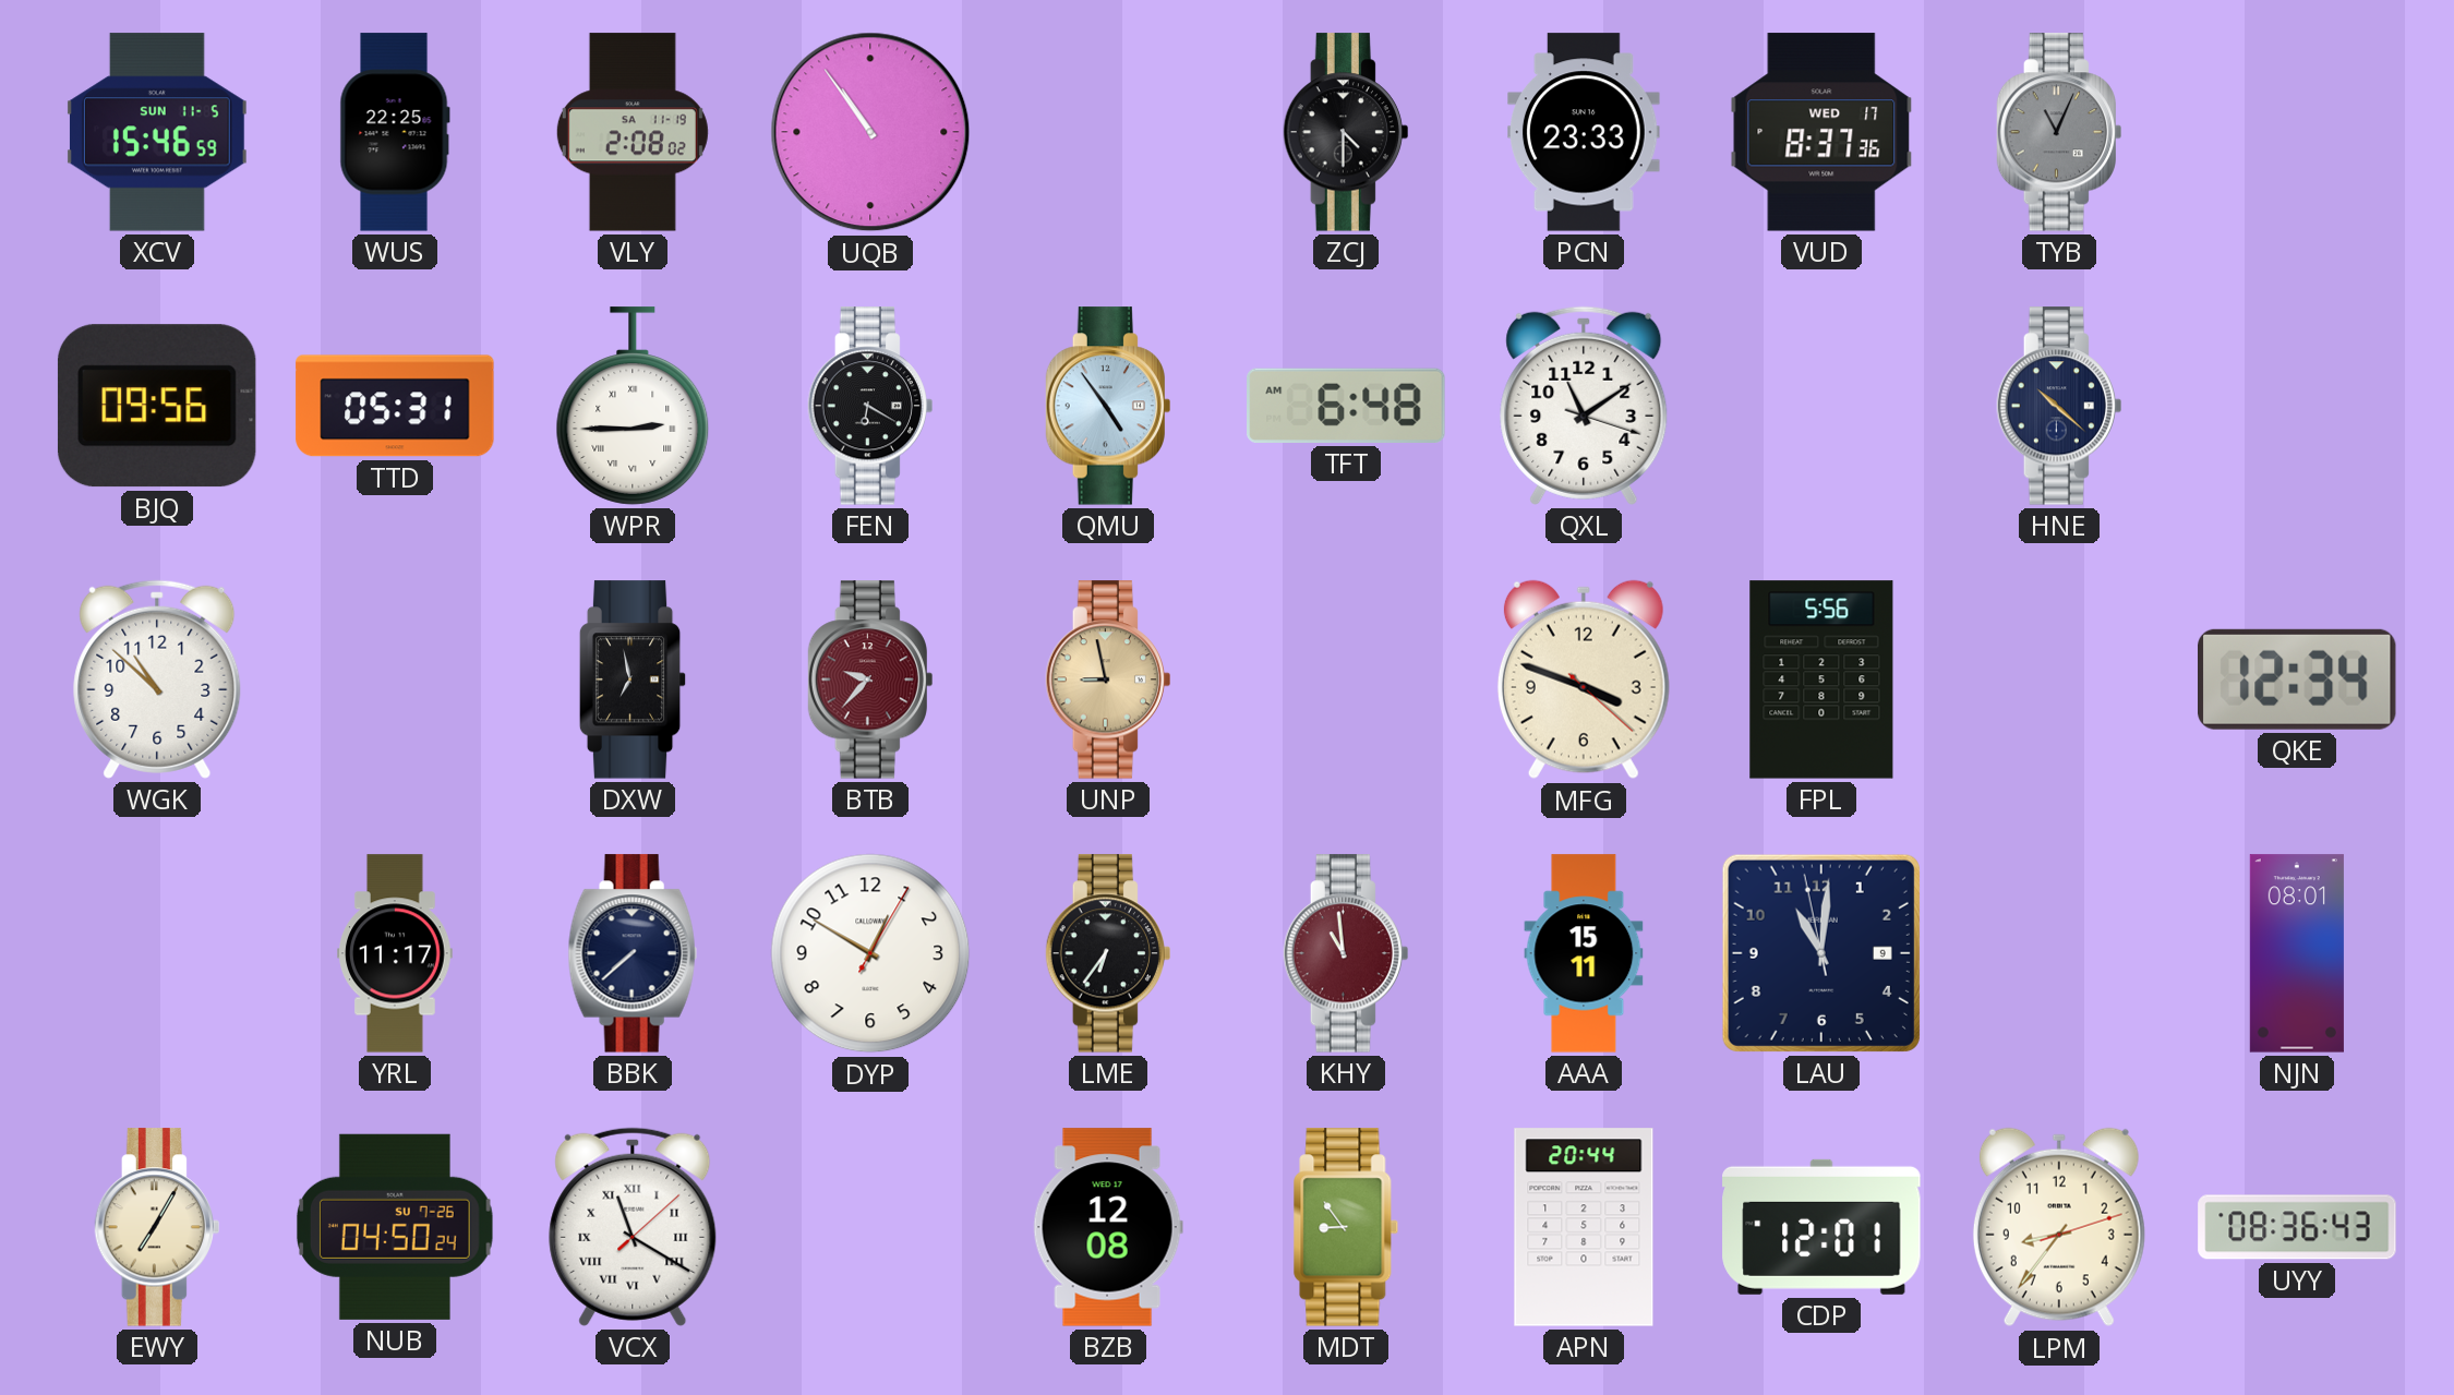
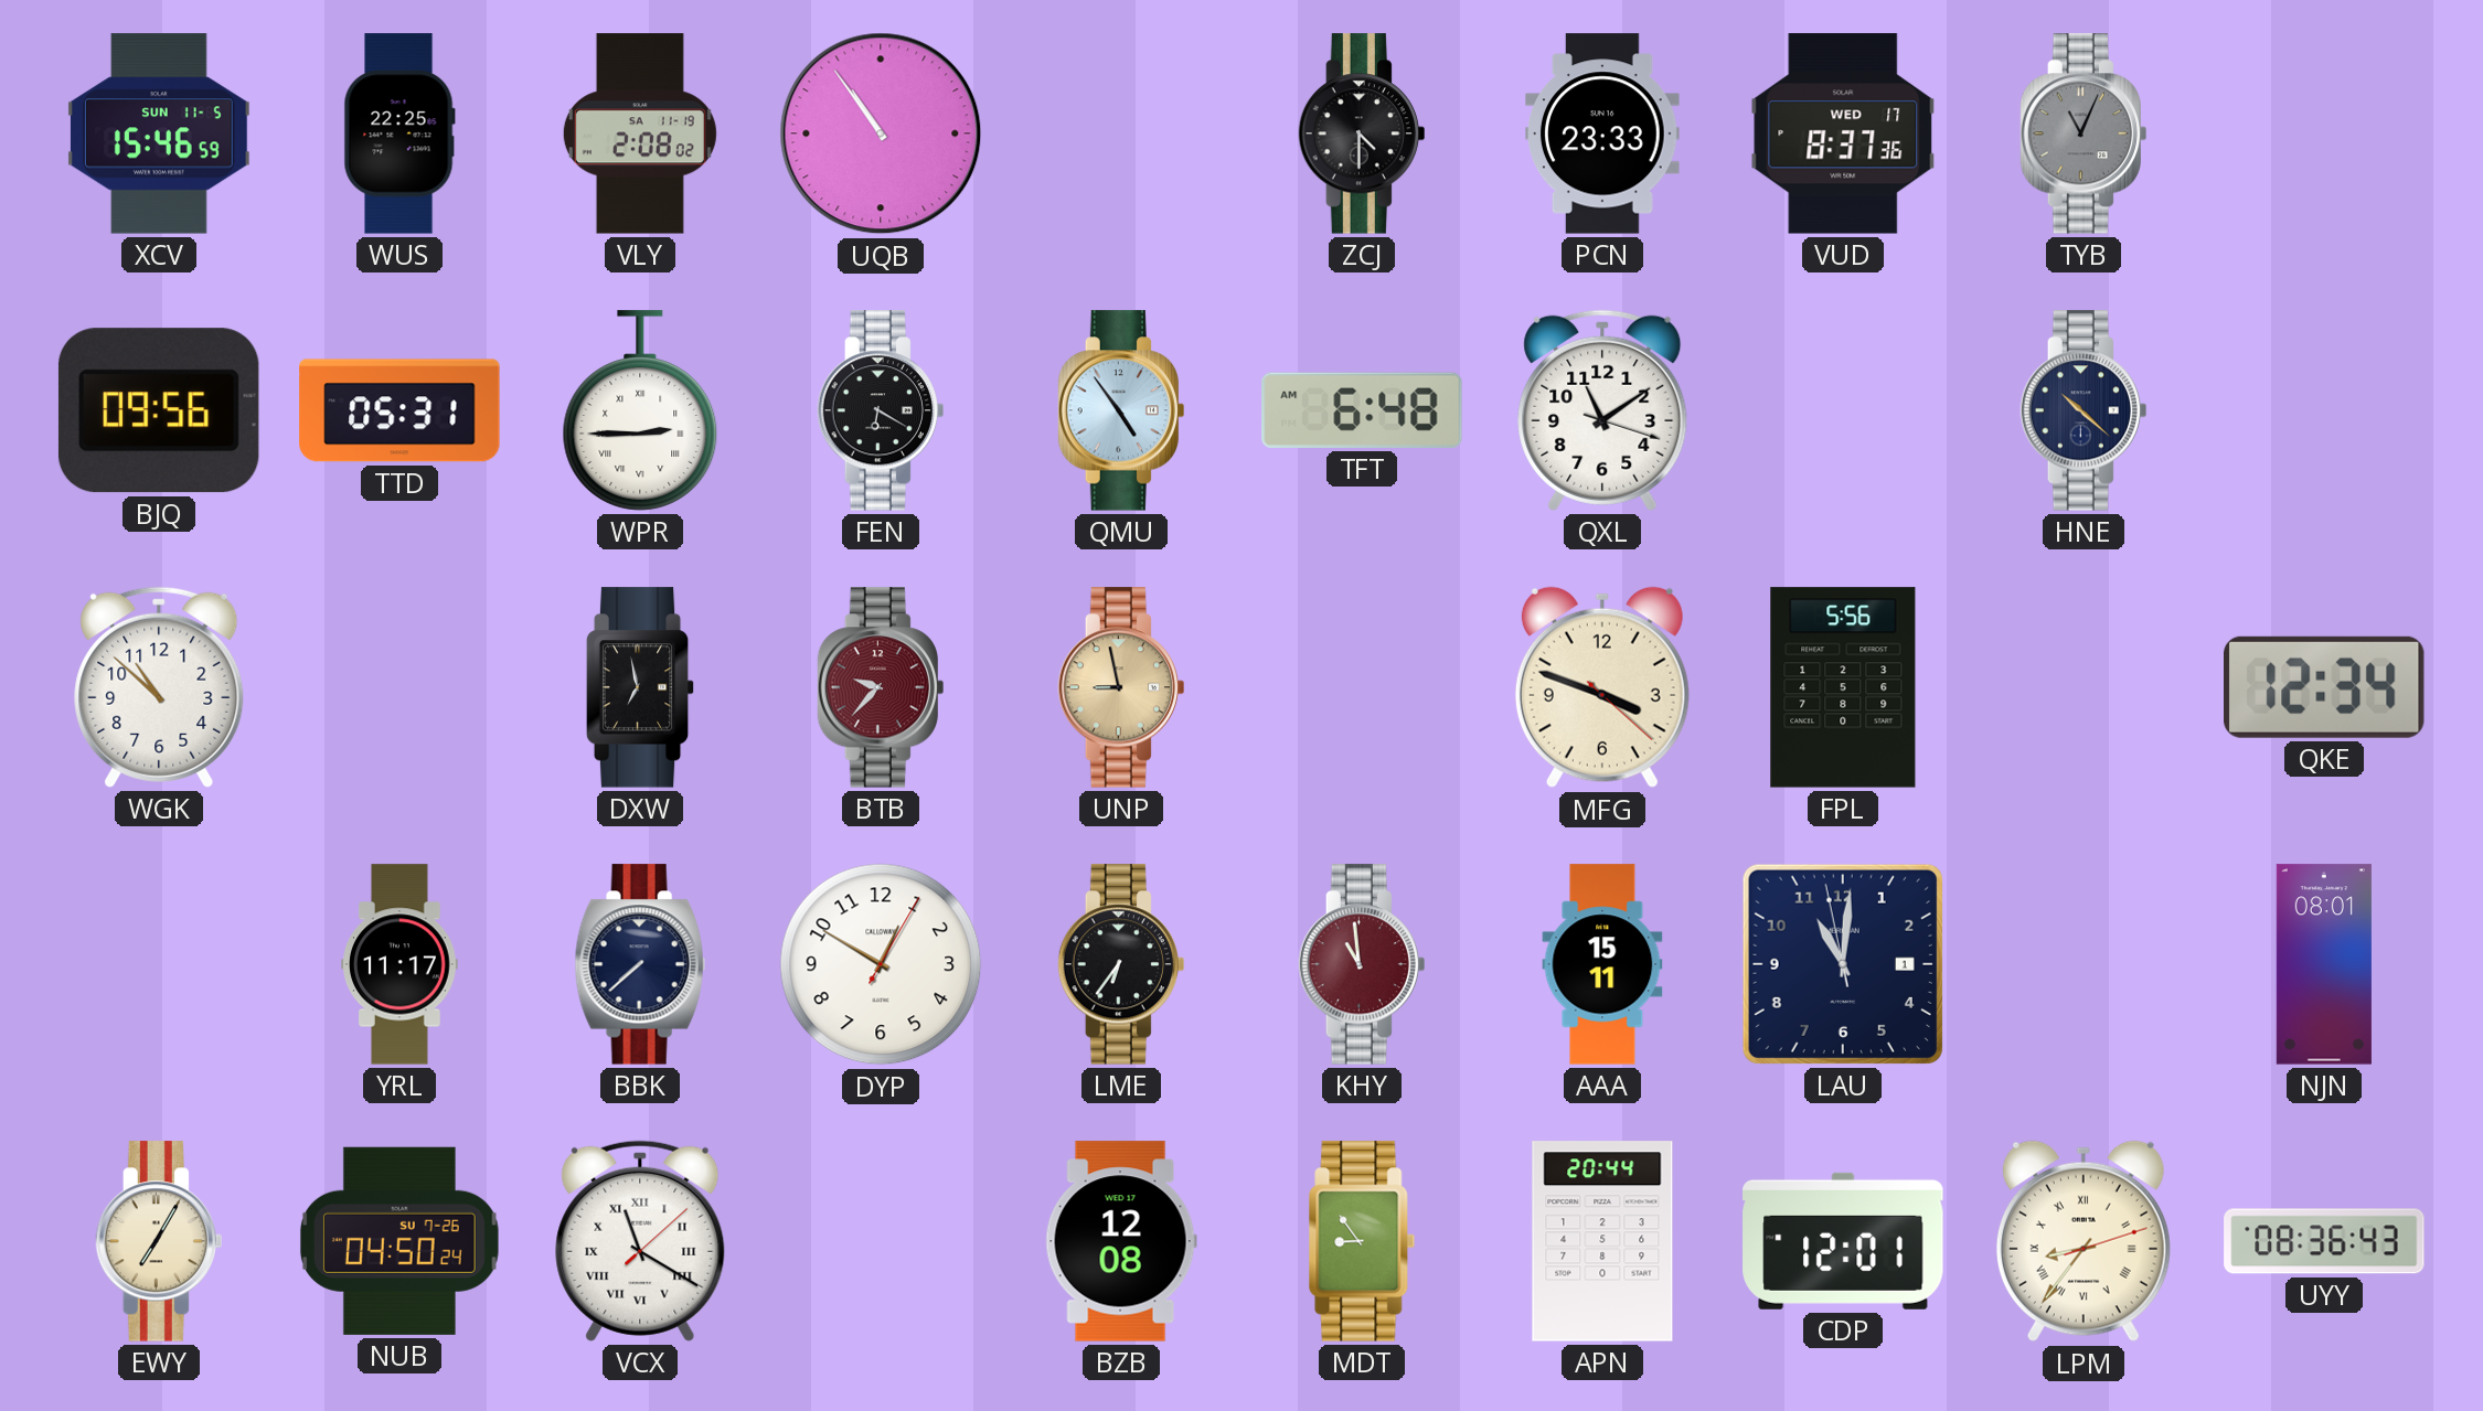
LAU date: 9 -> 1 (1843, 964)
LPM numerals: Arabic -> Roman (2084, 1241)
